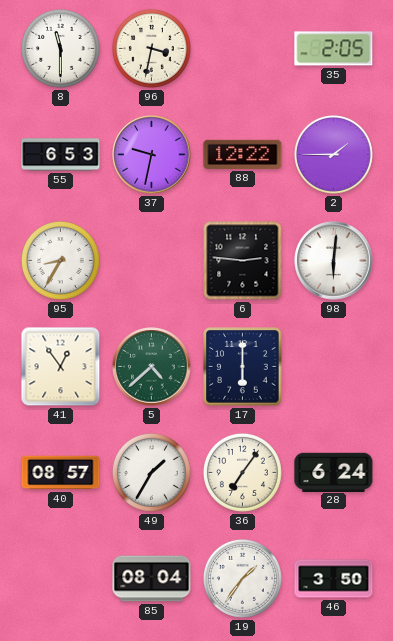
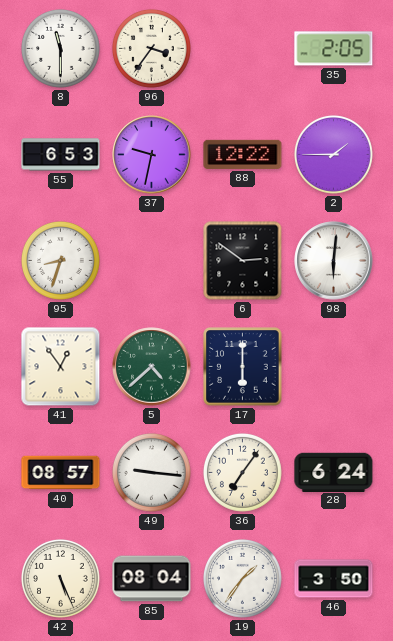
96: 3:32 -> 3:36 (151, 48)
95: 8:35 -> 8:33 (60, 260)
6: 2:46 -> 2:51 (243, 261)
49: 1:35 -> 9:16 (151, 472)
42: none -> 5:26 (60, 578)
